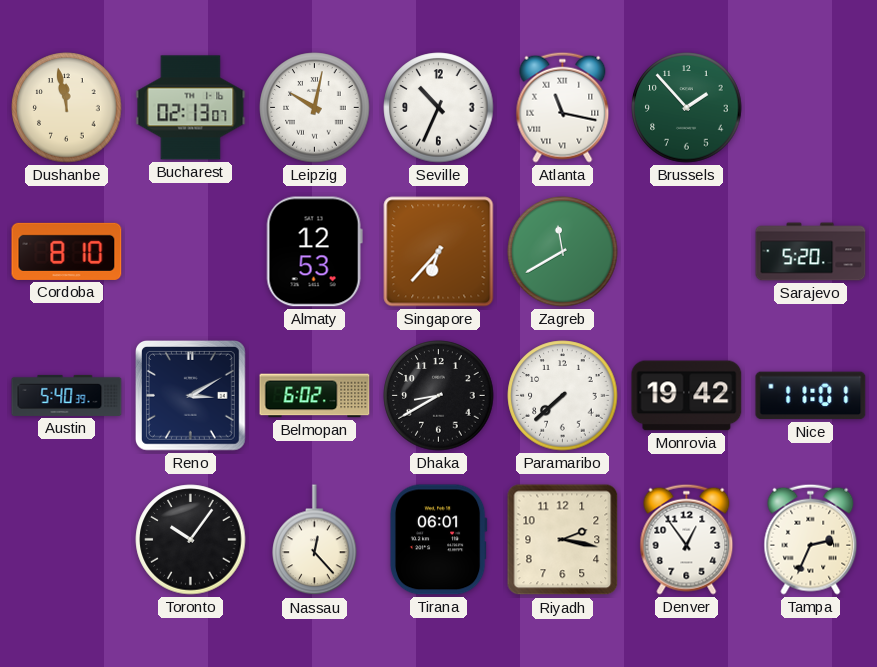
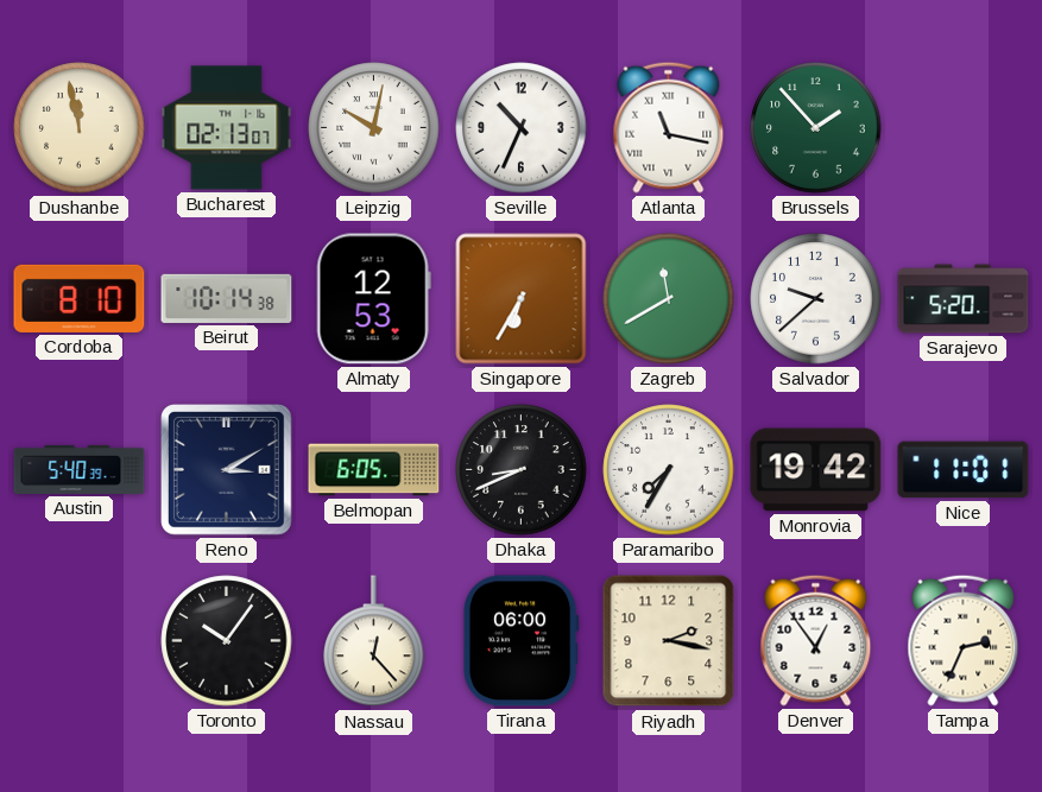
Beirut: none -> 10:14 (227, 298)
Singapore: 6:37 -> 6:35 (522, 299)
Salvador: none -> 9:38 (816, 299)
Belmopan: 6:02 -> 6:05 (374, 470)
Dhaka: 8:40 -> 8:41 (522, 470)
Paramaribo: 7:38 -> 7:35 (669, 470)
Tirana: 06:01 -> 06:00 (520, 641)
